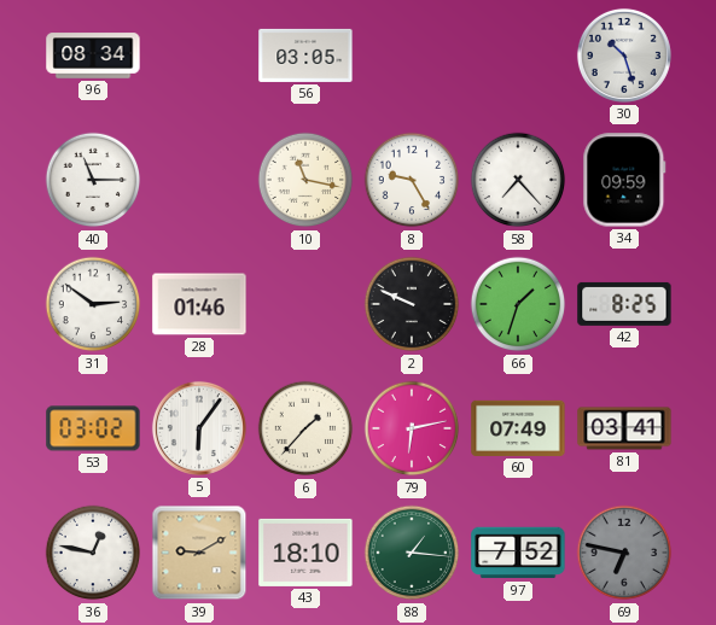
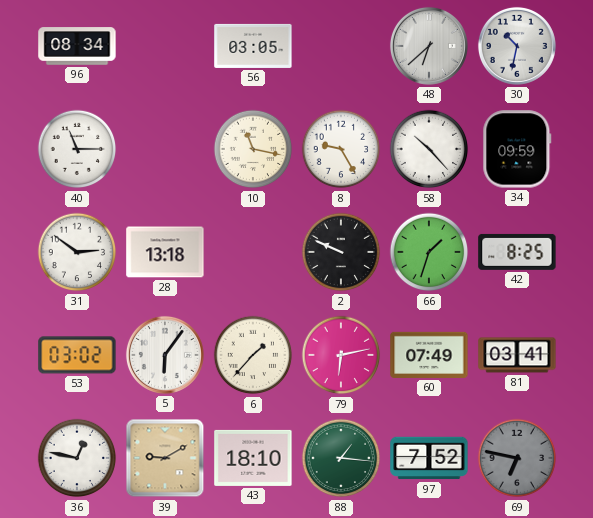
48: none -> 6:38 (429, 46)
30: 10:27 -> 10:32 (517, 46)
58: 7:23 -> 10:23 (429, 149)
28: 01:46 -> 13:18 (165, 252)
